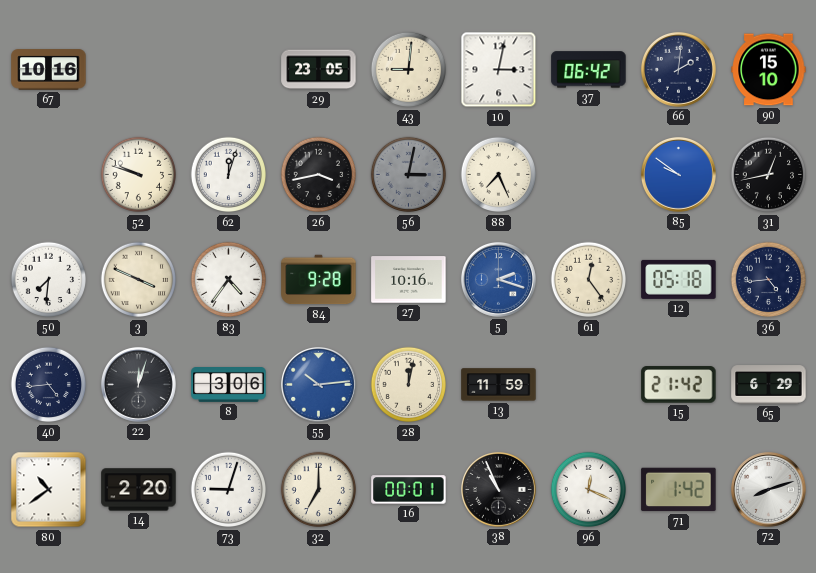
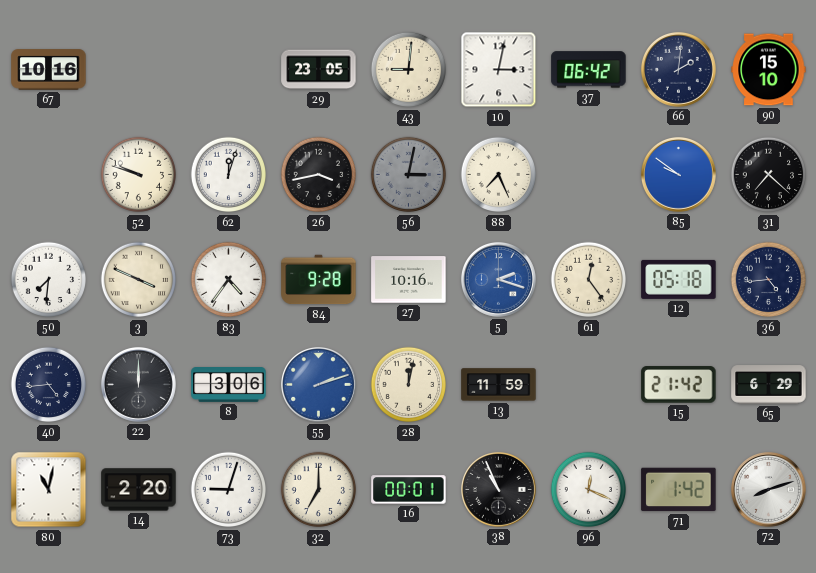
31: 12:43 -> 7:22 (769, 175)
22: 12:03 -> 12:00 (138, 384)
55: 10:14 -> 2:12 (318, 384)
80: 10:39 -> 11:02 (49, 490)
